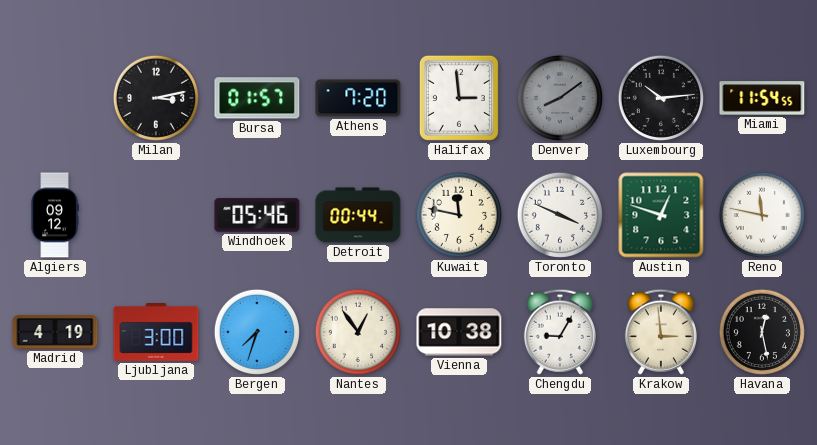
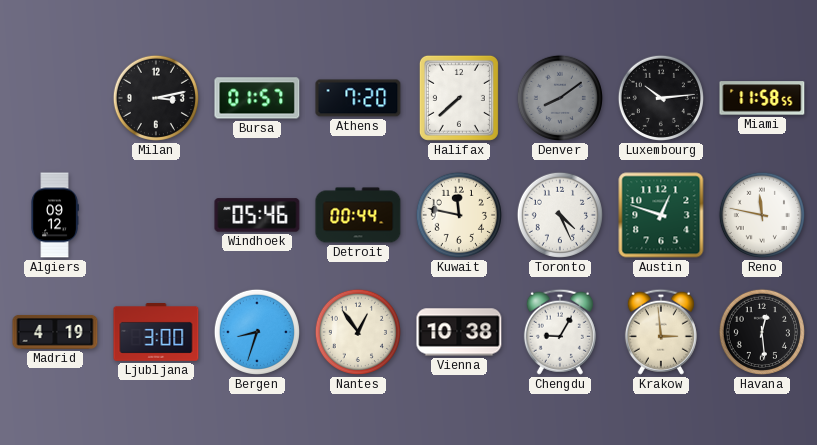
Halifax: 2:59 -> 7:38 (459, 98)
Miami: 11:54 -> 11:58 (762, 98)
Toronto: 3:49 -> 4:26 (560, 215)
Bergen: 7:33 -> 8:33 (257, 332)
Havana: 12:28 -> 12:29 (762, 332)
